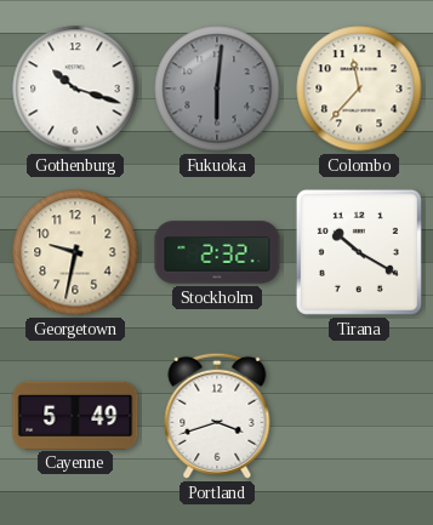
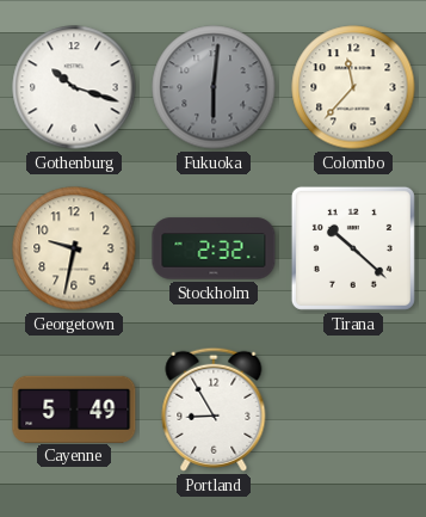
Tirana: 10:20 -> 10:22 (353, 248)
Portland: 3:42 -> 8:55 (214, 410)
